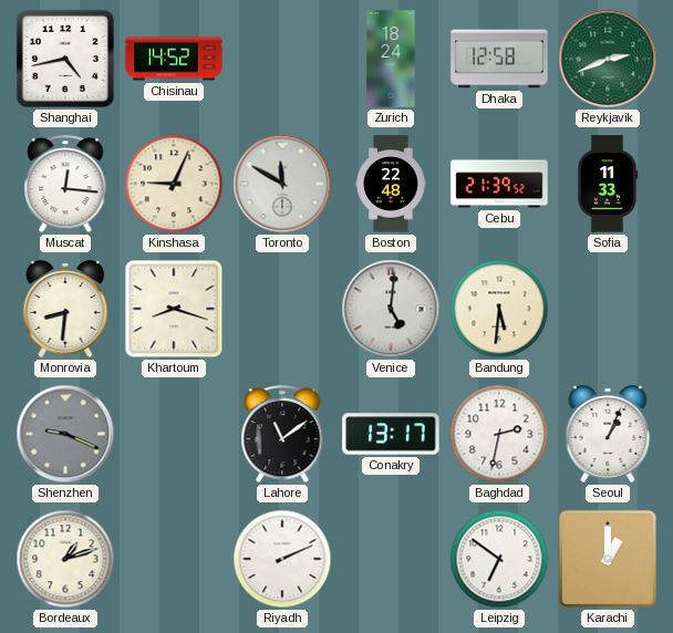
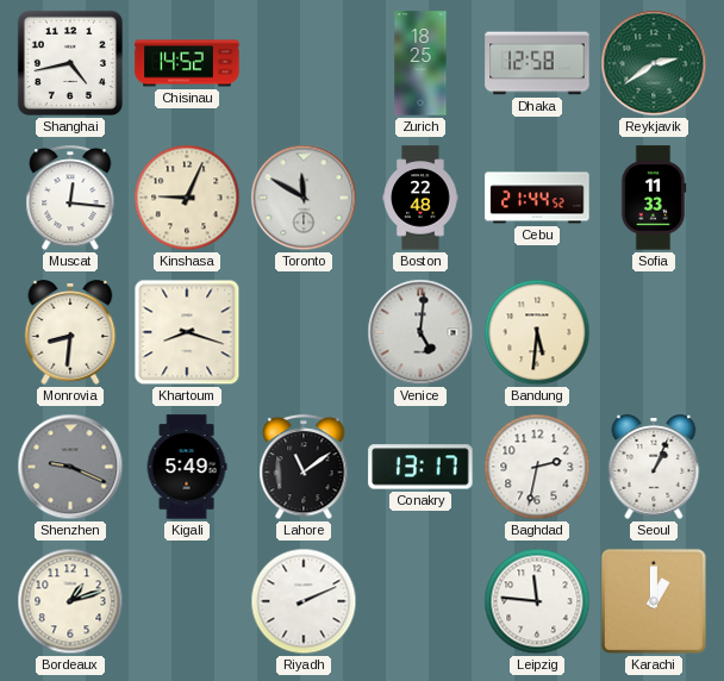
Zurich: 18:24 -> 18:25 (420, 63)
Reykjavik: 2:41 -> 2:39 (654, 63)
Cebu: 21:39 -> 21:44 (537, 198)
Kigali: none -> 5:49 (187, 467)
Leipzig: 6:51 -> 11:46 (537, 601)
